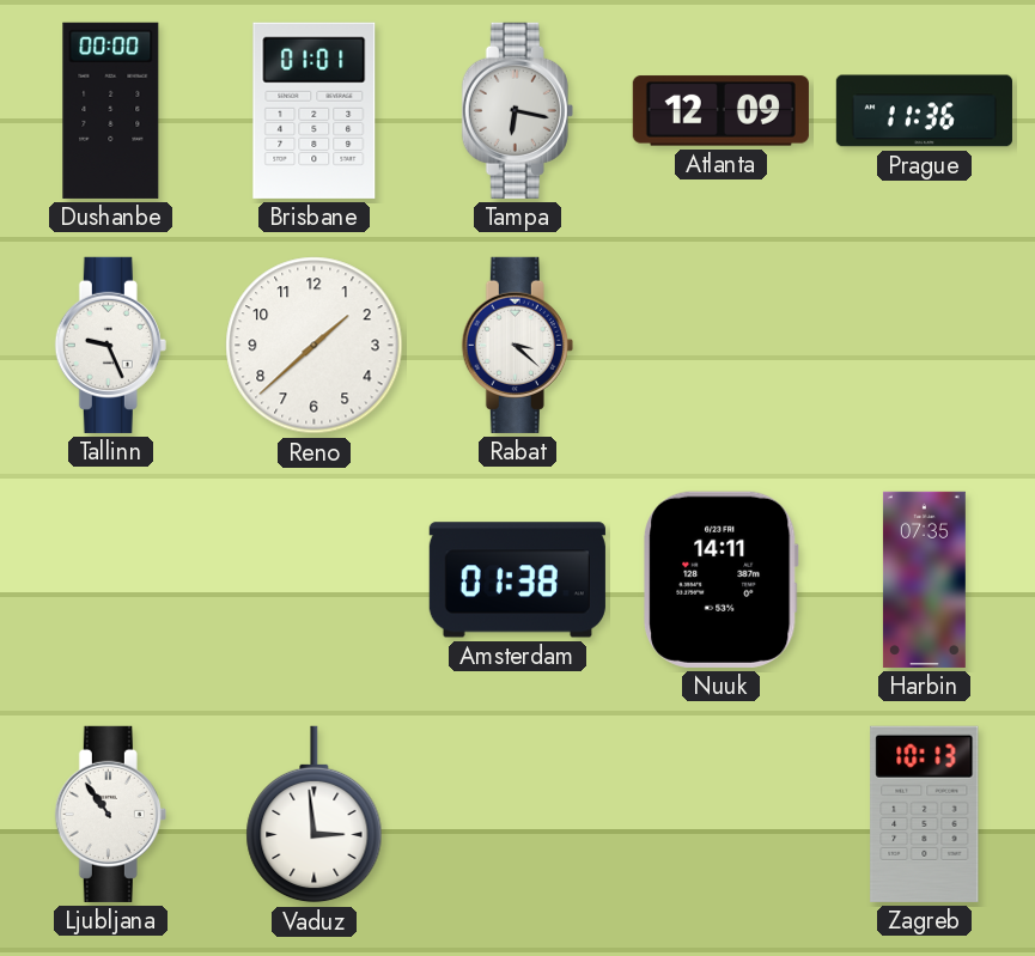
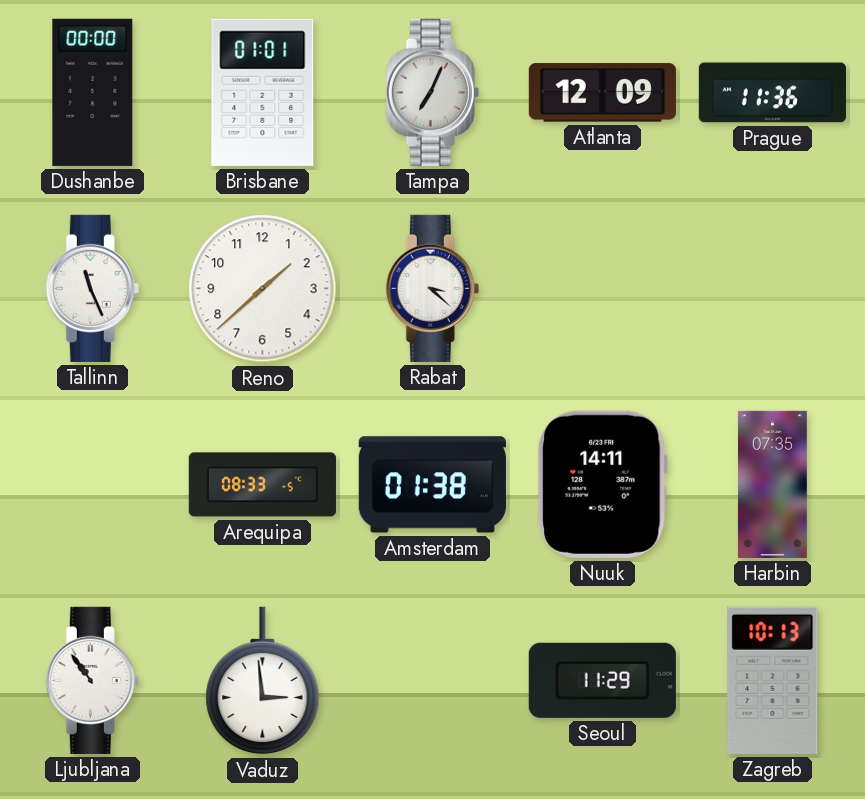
Tampa: 6:17 -> 7:04 (432, 92)
Tallinn: 9:26 -> 11:26 (92, 288)
Arequipa: none -> 08:33 (262, 485)
Seoul: none -> 11:29 (602, 680)
